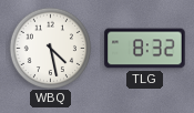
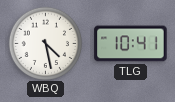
TLG: 8:32 -> 10:41 (131, 44)
